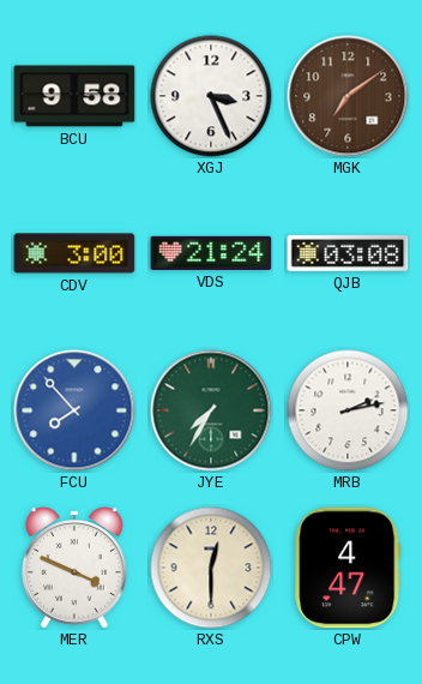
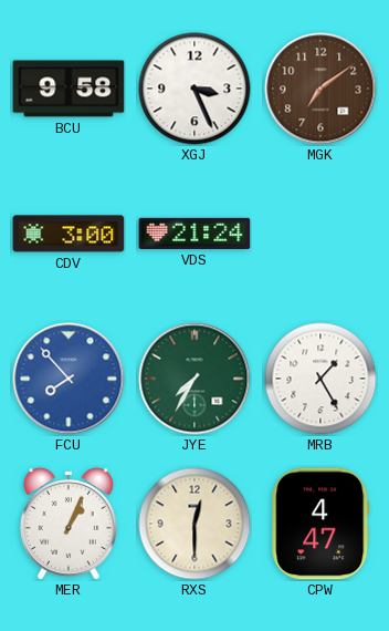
QJB: 03:08 -> none (348, 253)
MRB: 2:13 -> 1:25 (320, 379)
MER: 3:49 -> 1:04 (69, 524)
